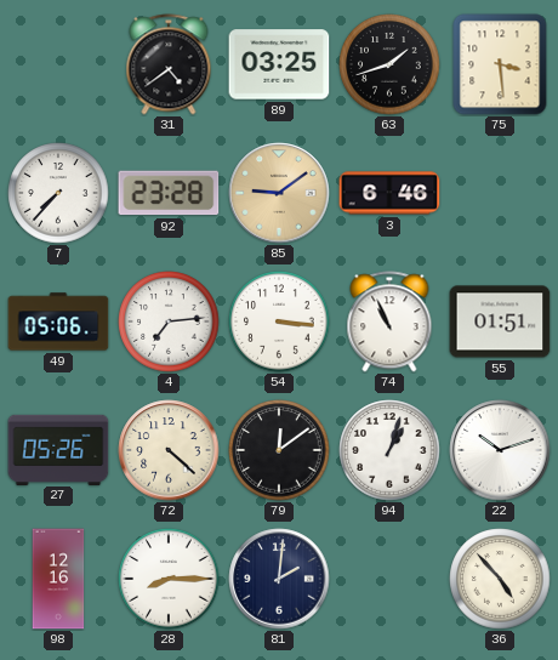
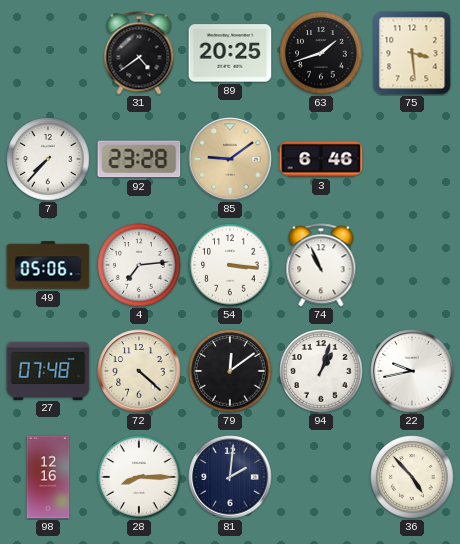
89: 03:25 -> 20:25 (230, 53)
55: 01:51 -> none (500, 322)
27: 05:26 -> 07:48 (48, 370)
22: 10:12 -> 9:43 (412, 371)
